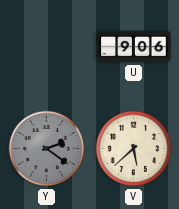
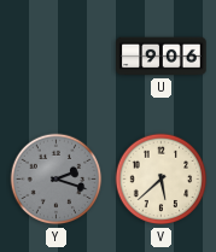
Y: 2:21 -> 2:18 (57, 180)
